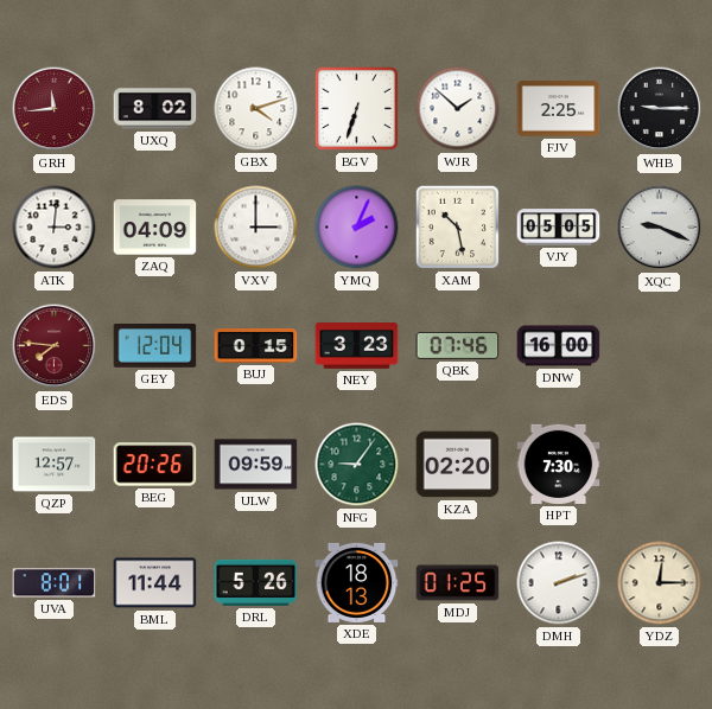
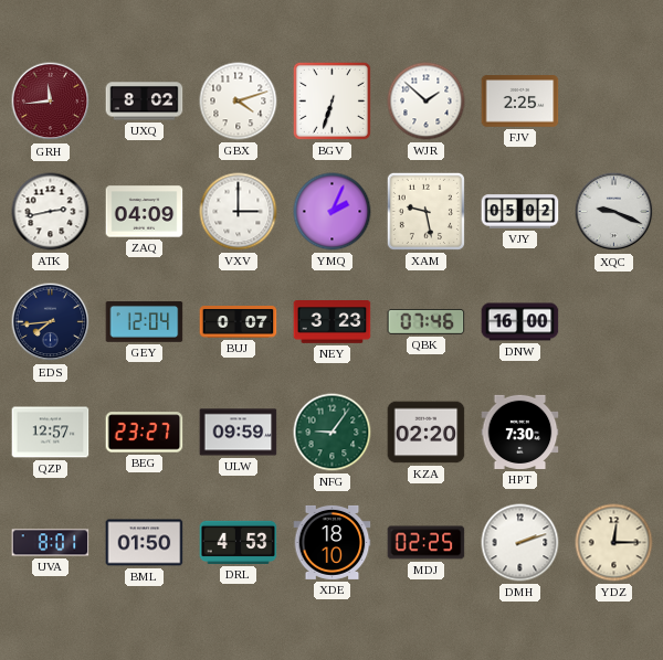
WHB: 9:15 -> none (660, 109)
ATK: 3:01 -> 2:43 (51, 212)
XAM: 10:28 -> 9:28 (425, 211)
VJY: 05:05 -> 05:02 (520, 212)
EDS: 7:46 -> 7:44 (51, 322)
EDS dial: burgundy -> navy (51, 322)
BUJ: 0:15 -> 0:07 (239, 322)
BEG: 20:26 -> 23:27 (145, 433)
BML: 11:44 -> 01:50 (145, 543)
DRL: 5:26 -> 4:53 (239, 542)
XDE: 18:13 -> 18:10 (333, 542)
MDJ: 01:25 -> 02:25 (427, 543)
